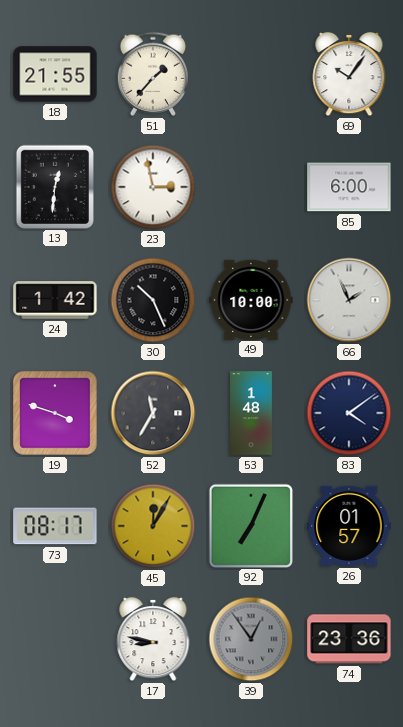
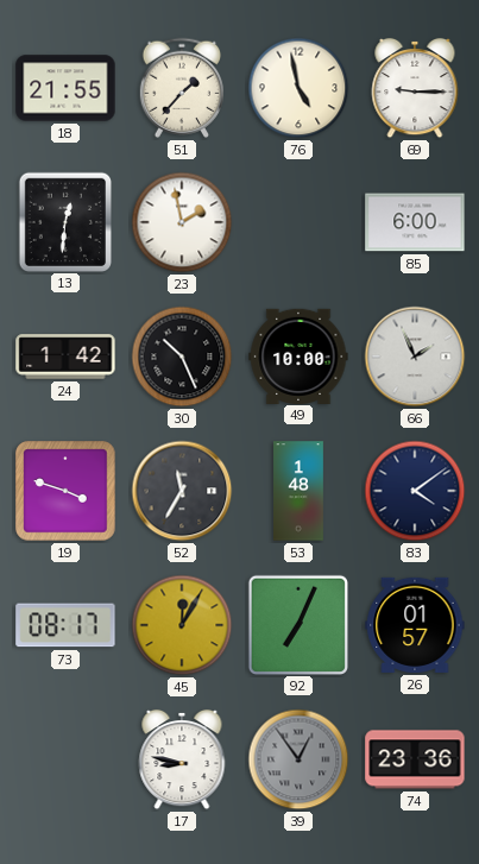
76: none -> 4:58 (298, 88)
69: 10:06 -> 9:15 (415, 88)
23: 2:58 -> 1:58 (182, 222)
